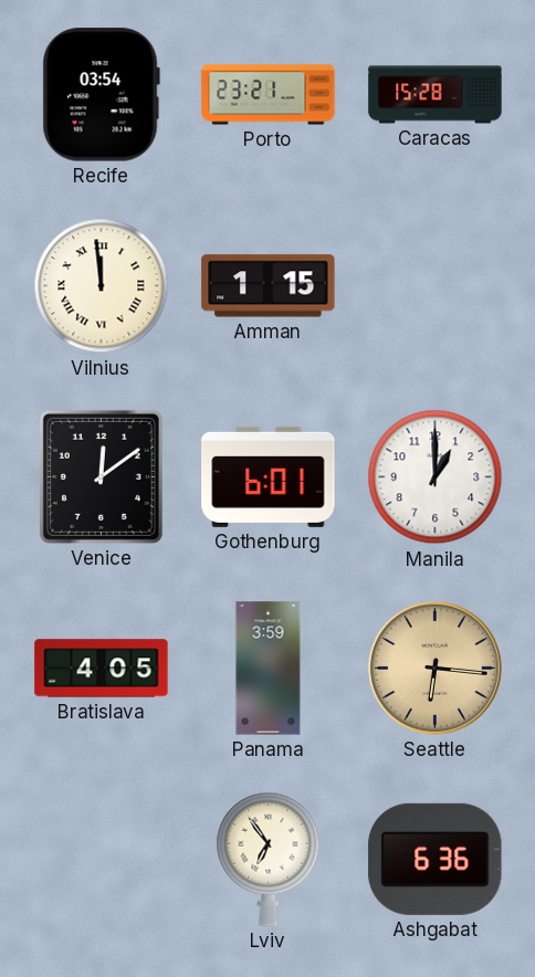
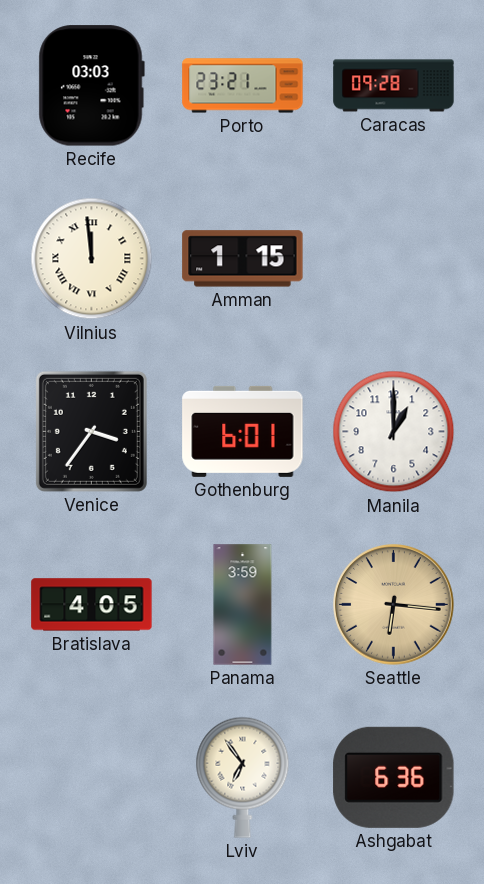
Recife: 03:54 -> 03:03 (91, 86)
Caracas: 15:28 -> 09:28 (394, 86)
Venice: 12:09 -> 3:36 (91, 431)
